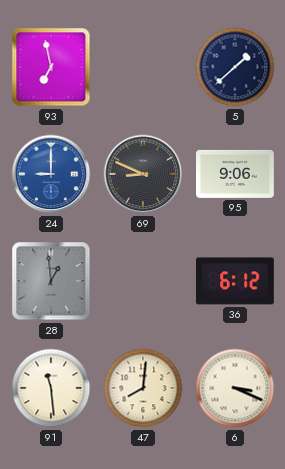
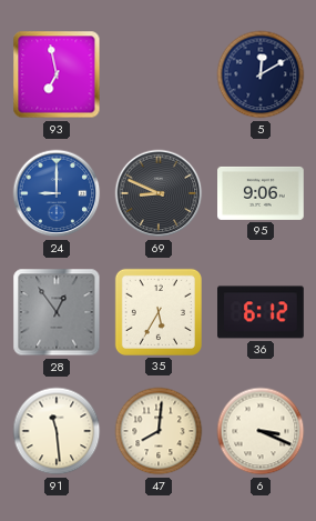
5: 1:38 -> 12:10 (261, 74)
28: 12:59 -> 12:54 (57, 312)
35: none -> 5:35 (159, 312)
